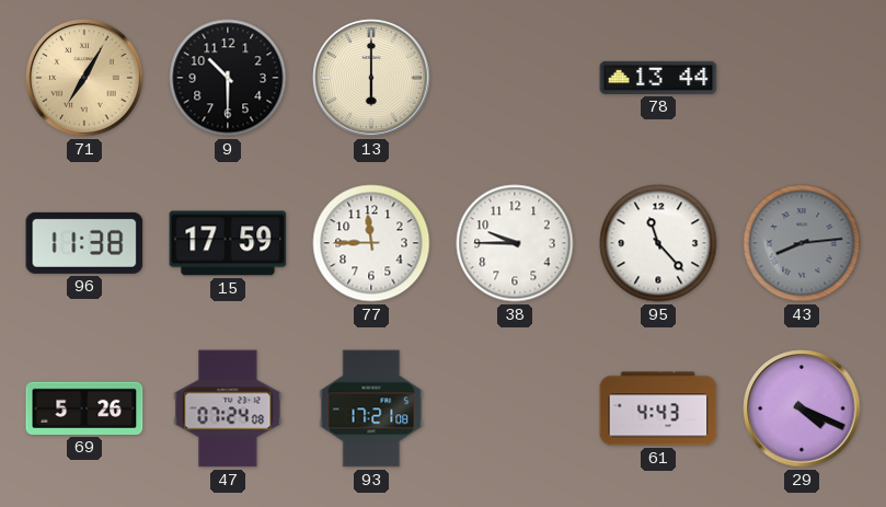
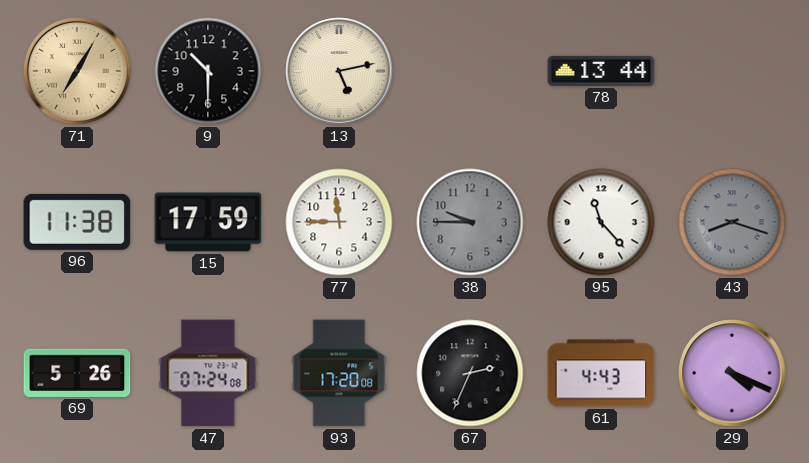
13: 6:00 -> 5:13 (339, 71)
38 dial: white -> grey (470, 222)
43: 8:14 -> 8:18 (732, 222)
93: 17:21 -> 17:20 (339, 373)
67: none -> 2:34 (470, 373)
